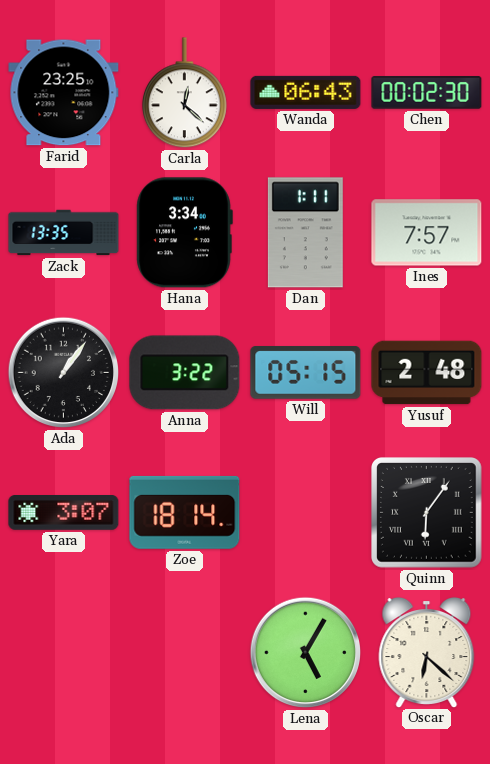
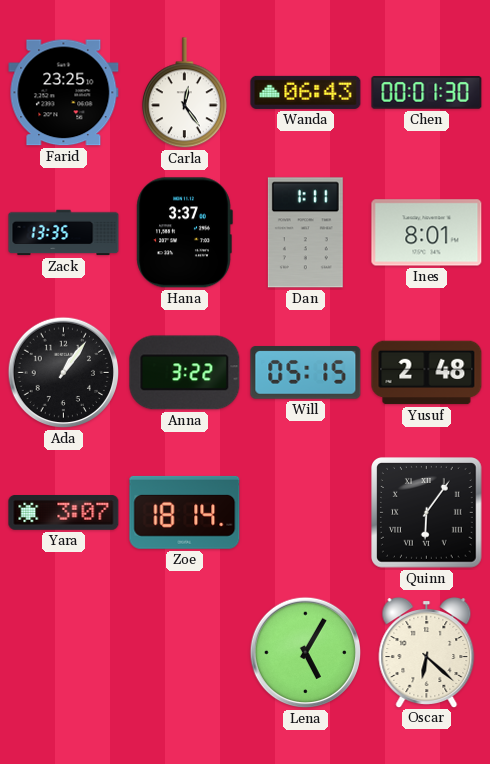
Carla: 12:22 -> 12:24 (184, 93)
Chen: 00:02 -> 00:01 (427, 93)
Hana: 3:34 -> 3:37 (184, 233)
Ines: 7:57 -> 8:01 (427, 233)
